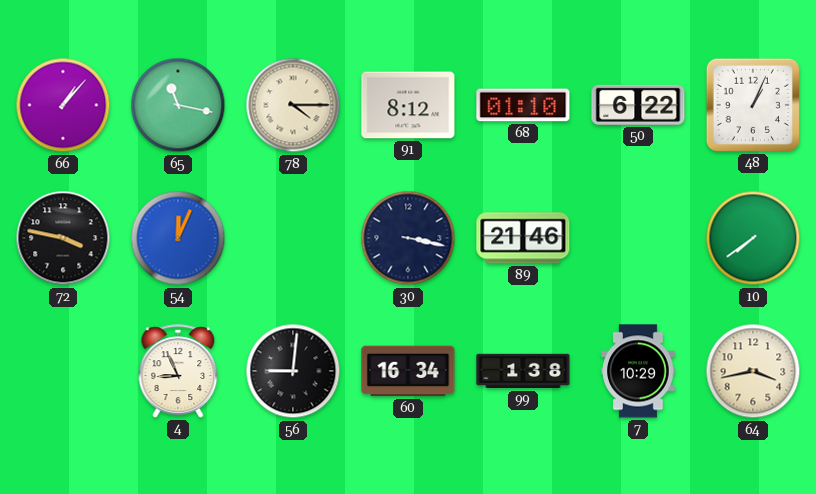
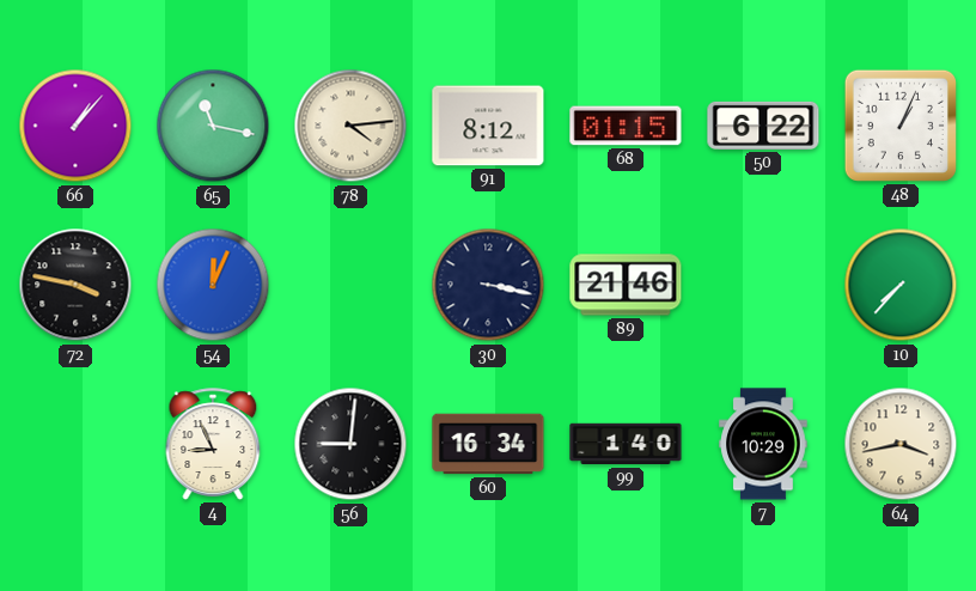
78: 4:15 -> 4:14 (350, 126)
68: 01:10 -> 01:15 (626, 126)
10: 7:39 -> 7:37 (901, 285)
99: 1:38 -> 1:40 (626, 444)
